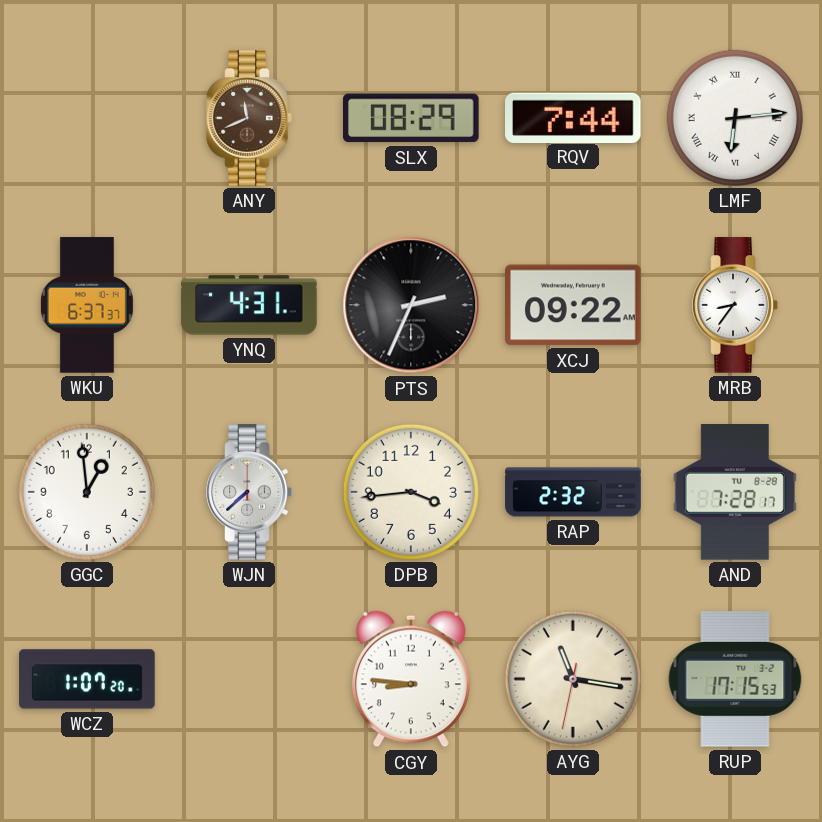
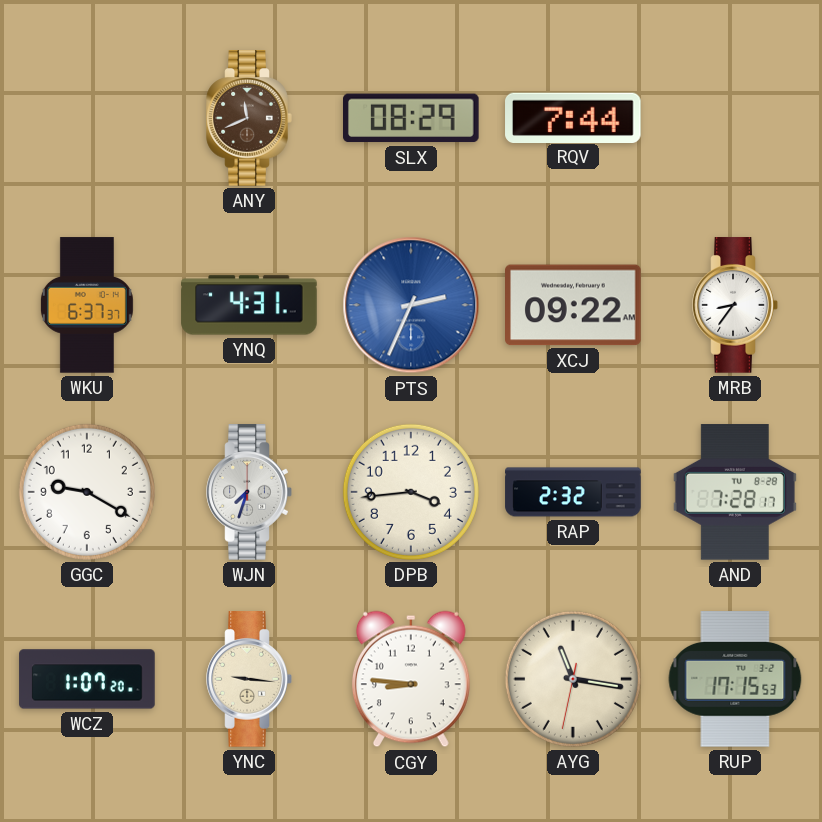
LMF: 6:14 -> none (735, 118)
PTS dial: black -> blue (411, 305)
GGC: 12:59 -> 9:20 (87, 492)
WJN: 7:38 -> 7:33 (249, 492)
YNC: none -> 9:16 (249, 679)
